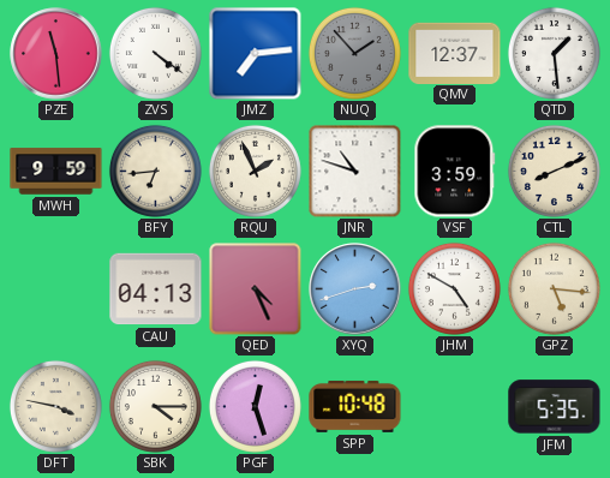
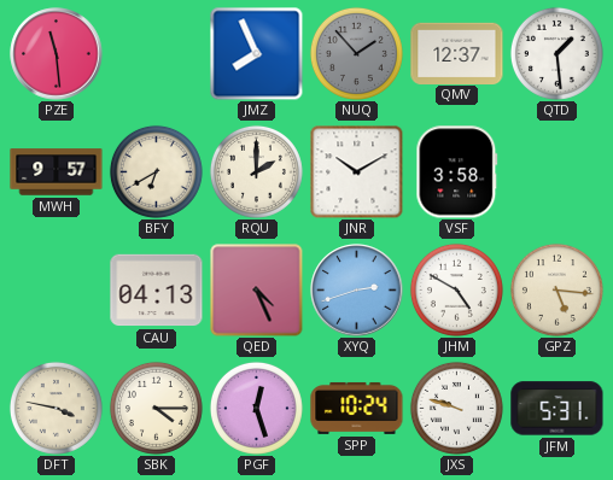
ZVS: 4:21 -> none (155, 53)
JMZ: 7:14 -> 7:56 (256, 53)
MWH: 9:59 -> 9:57 (57, 172)
BFY: 6:44 -> 6:40 (156, 171)
RQU: 1:56 -> 2:00 (256, 171)
JNR: 10:48 -> 10:10 (356, 171)
VSF: 3:59 -> 3:58 (457, 172)
CTL: 8:11 -> none (554, 171)
SPP: 10:48 -> 10:24 (357, 408)
JXS: none -> 9:48 (456, 408)
JFM: 5:35 -> 5:31 (557, 409)
